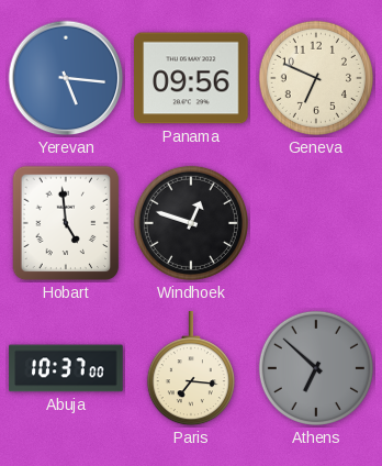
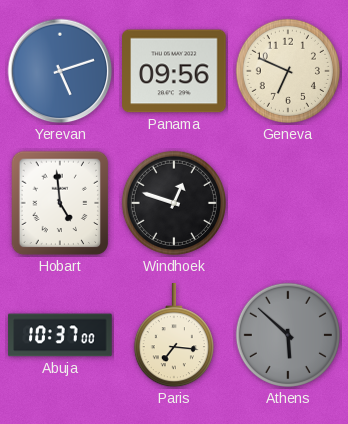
Yerevan: 5:16 -> 5:12 (60, 71)
Athens: 6:52 -> 5:52 (288, 335)
